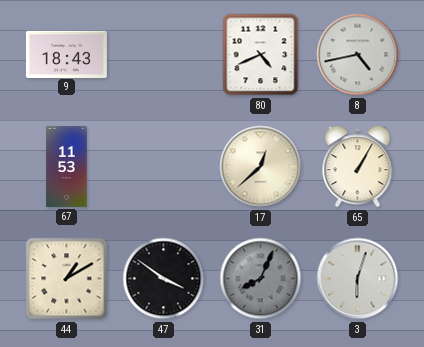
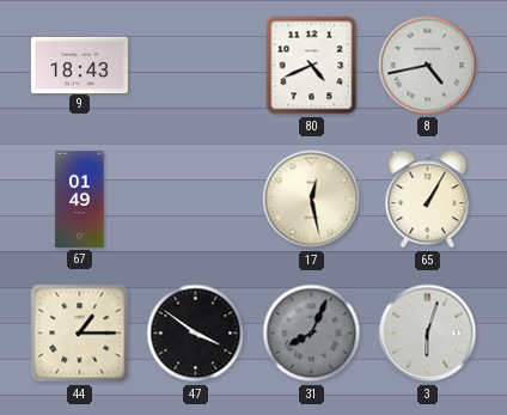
67: 11:53 -> 01:49 (80, 199)
17: 12:38 -> 12:28 (312, 200)
44: 1:10 -> 1:15 (80, 334)
